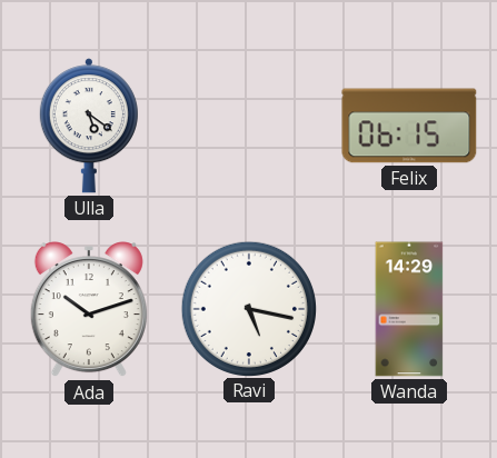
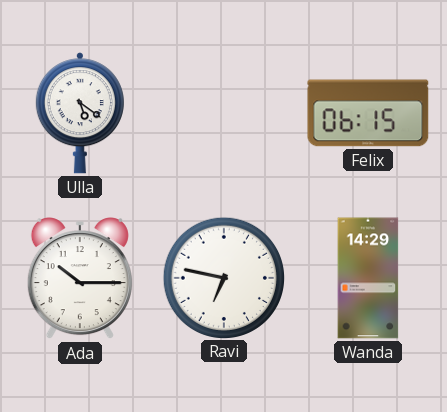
Ada: 10:12 -> 10:15 (80, 279)
Ravi: 5:17 -> 6:47 (223, 277)
